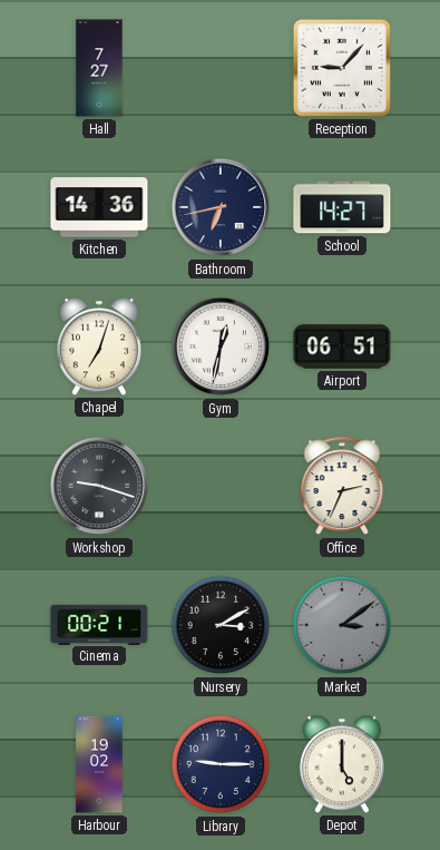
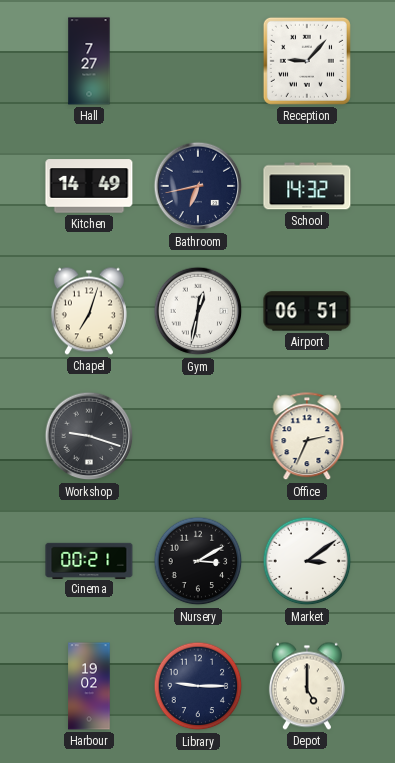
Kitchen: 14:36 -> 14:49 (89, 186)
School: 14:27 -> 14:32 (307, 186)
Market dial: grey -> white (307, 561)
